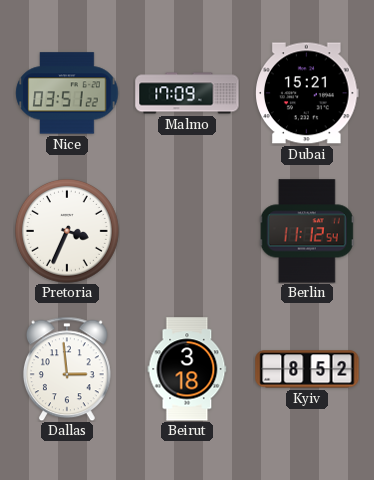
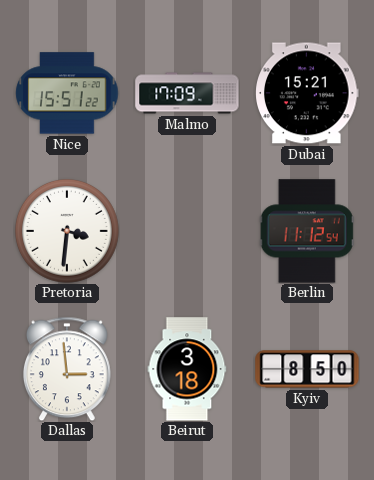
Nice: 03:51 -> 15:51 (67, 93)
Pretoria: 3:34 -> 3:31 (67, 231)
Kyiv: 8:52 -> 8:50 (307, 369)
